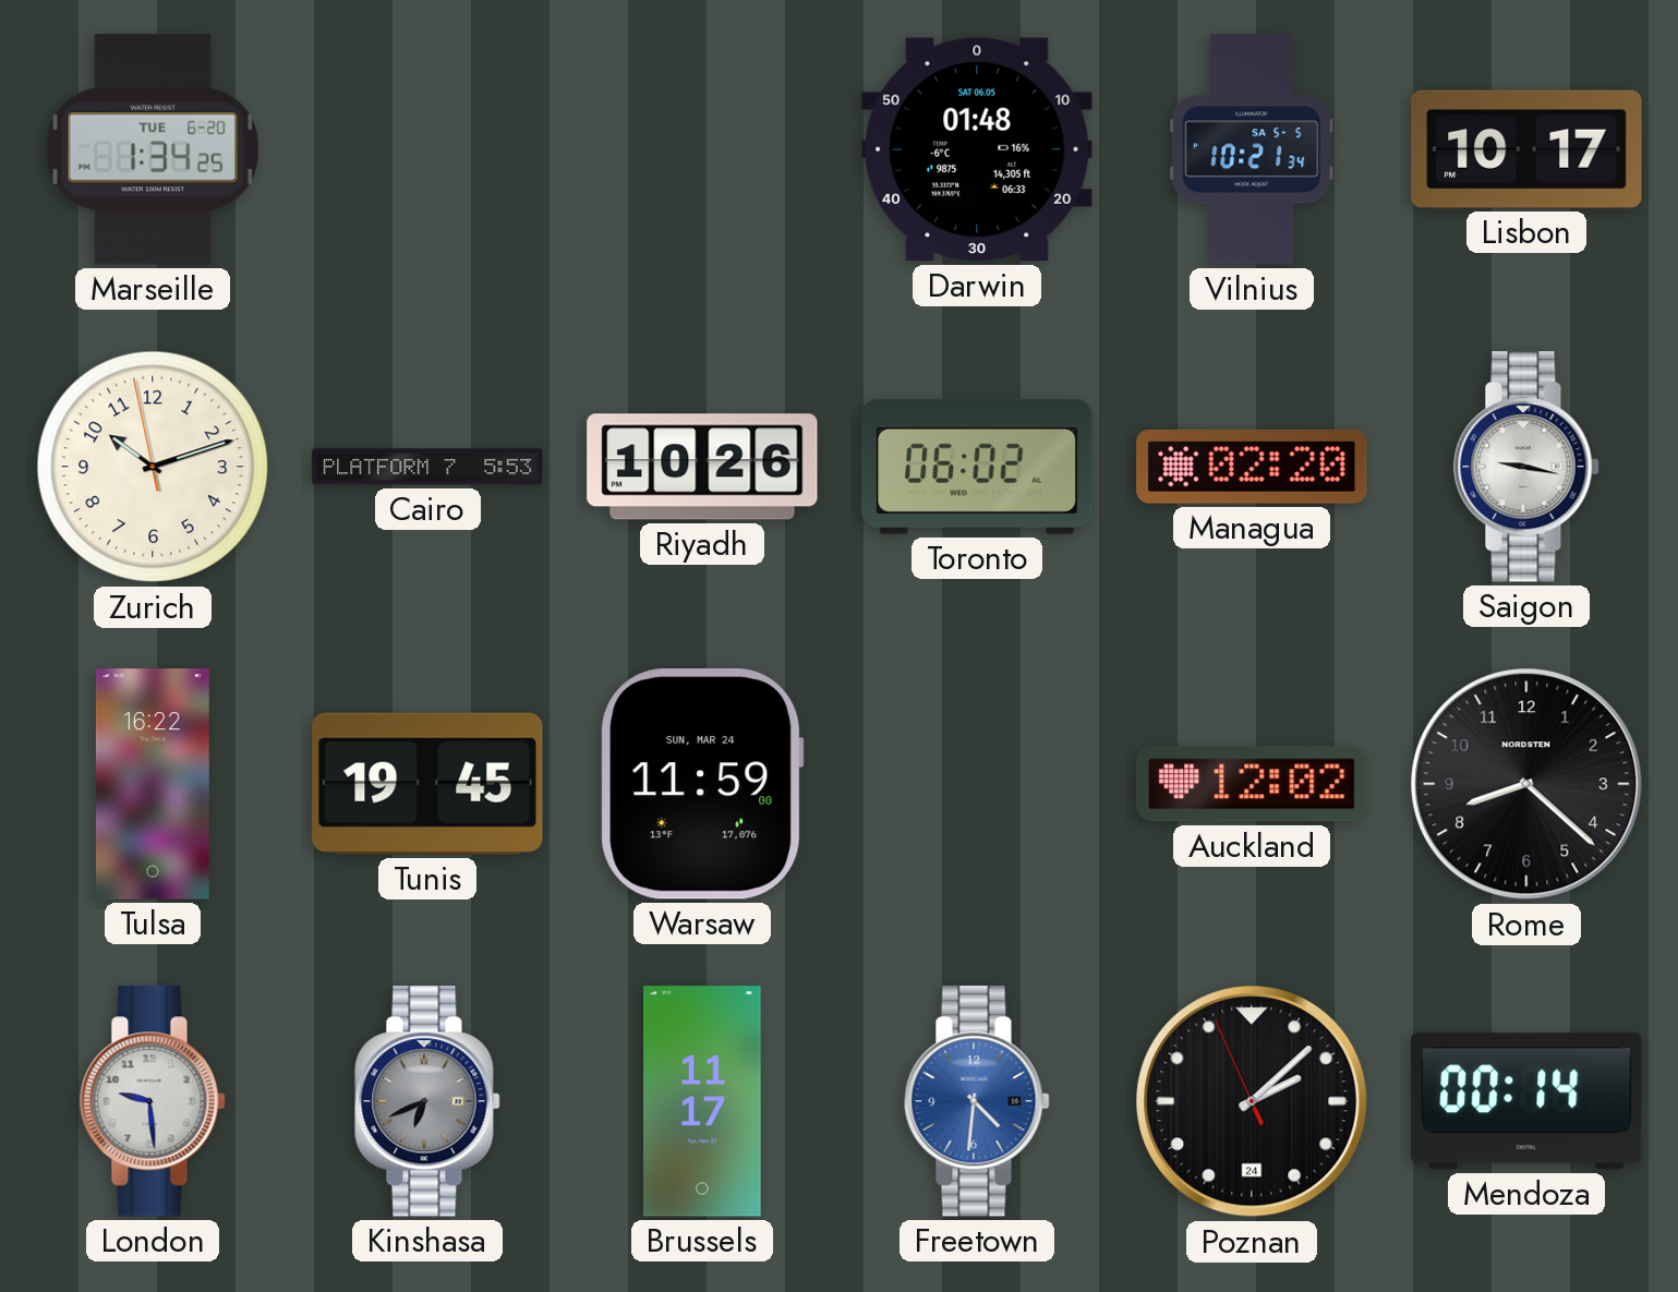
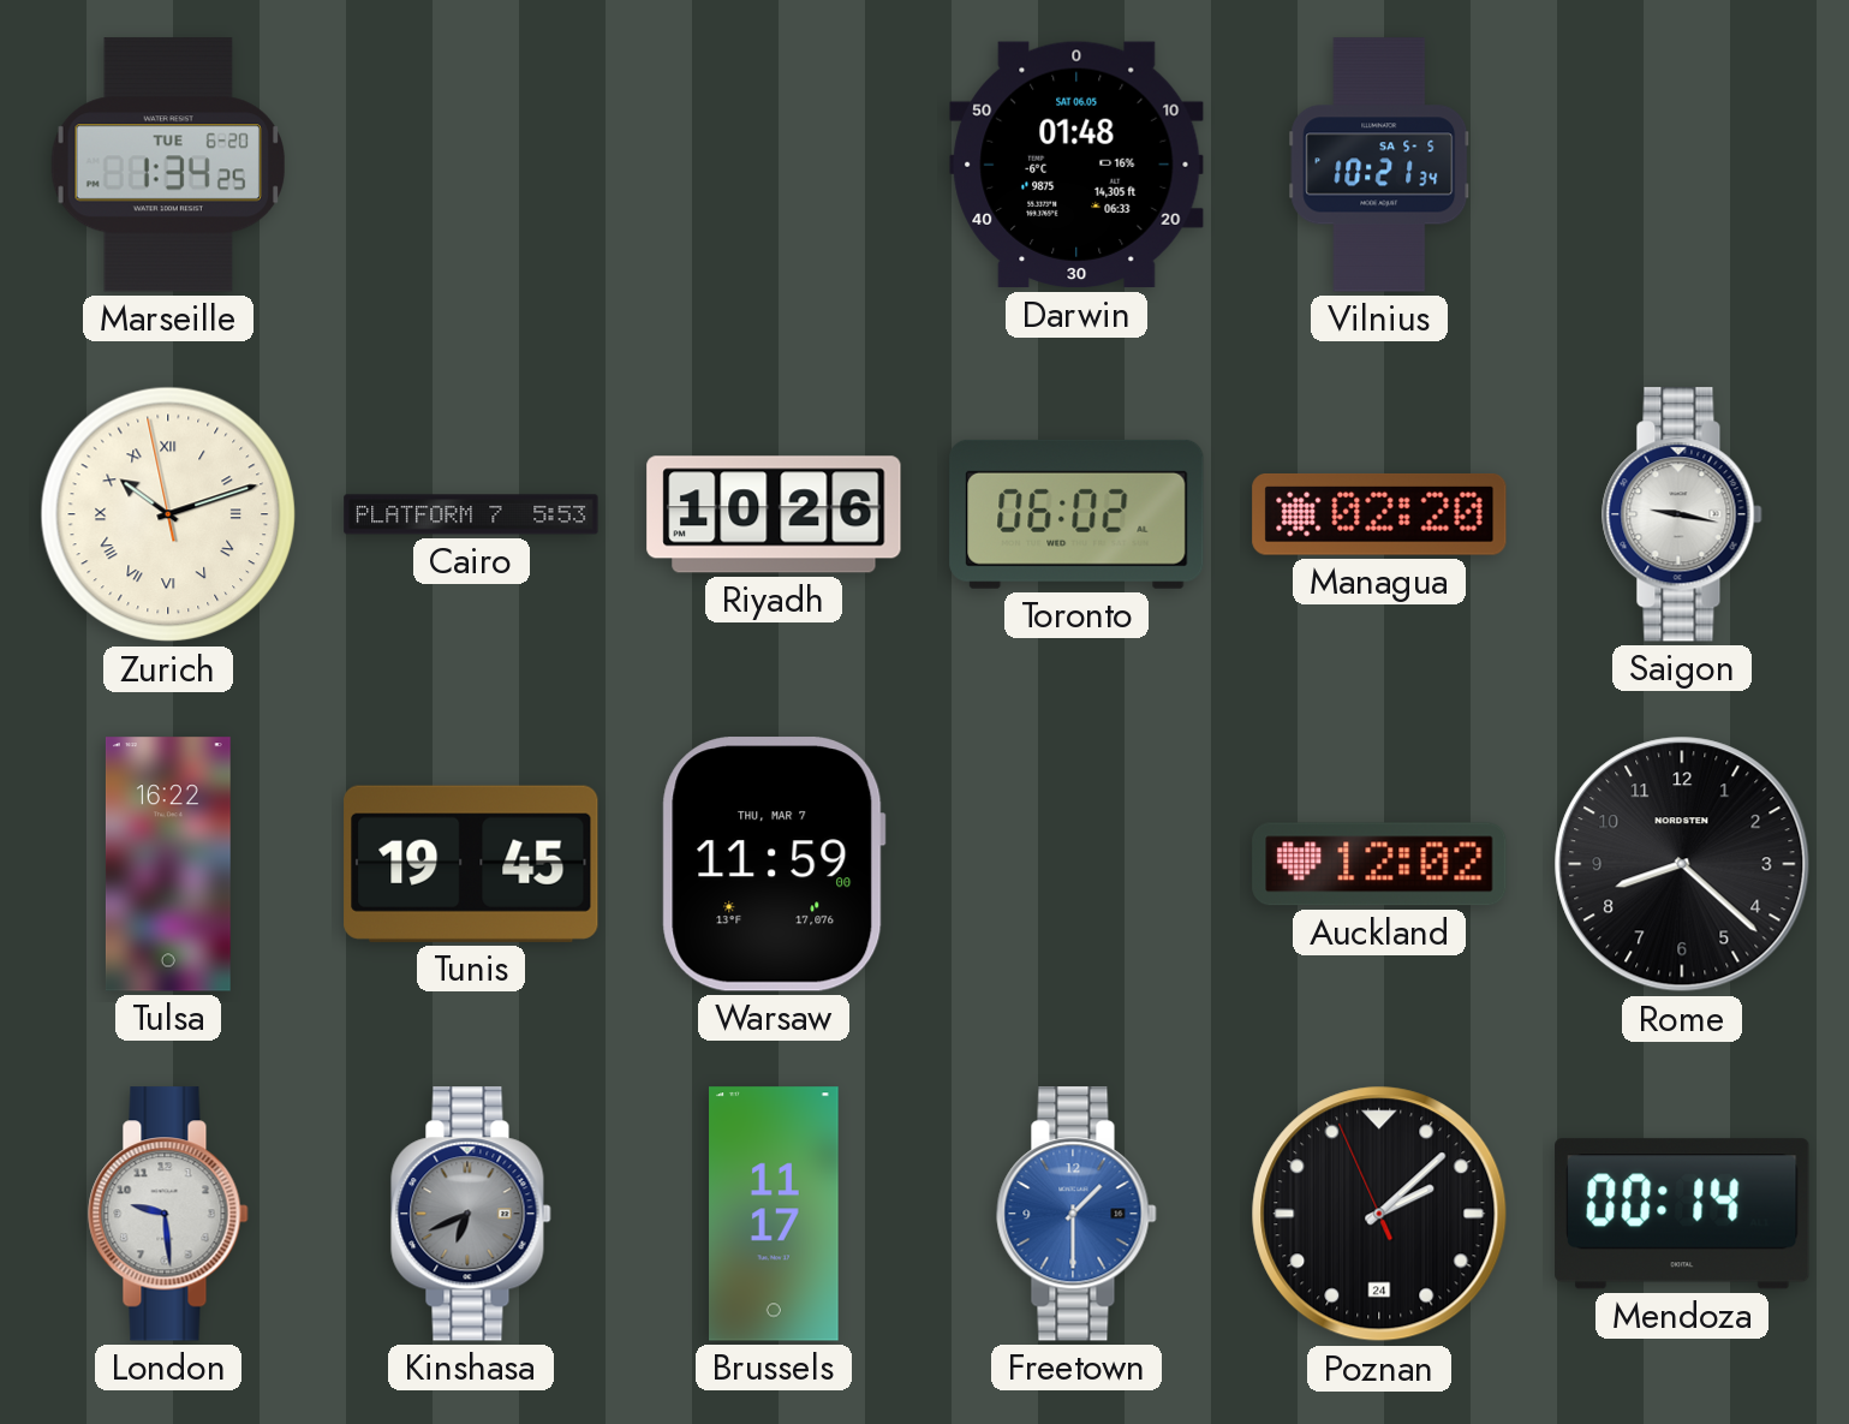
Lisbon: 10:17 -> none (1526, 149)
Zurich numerals: Arabic -> Roman (168, 514)
Warsaw date: SUN, MAR 24 -> THU, MAR 7 (774, 864)
Freetown: 4:31 -> 1:30 (1076, 1214)
